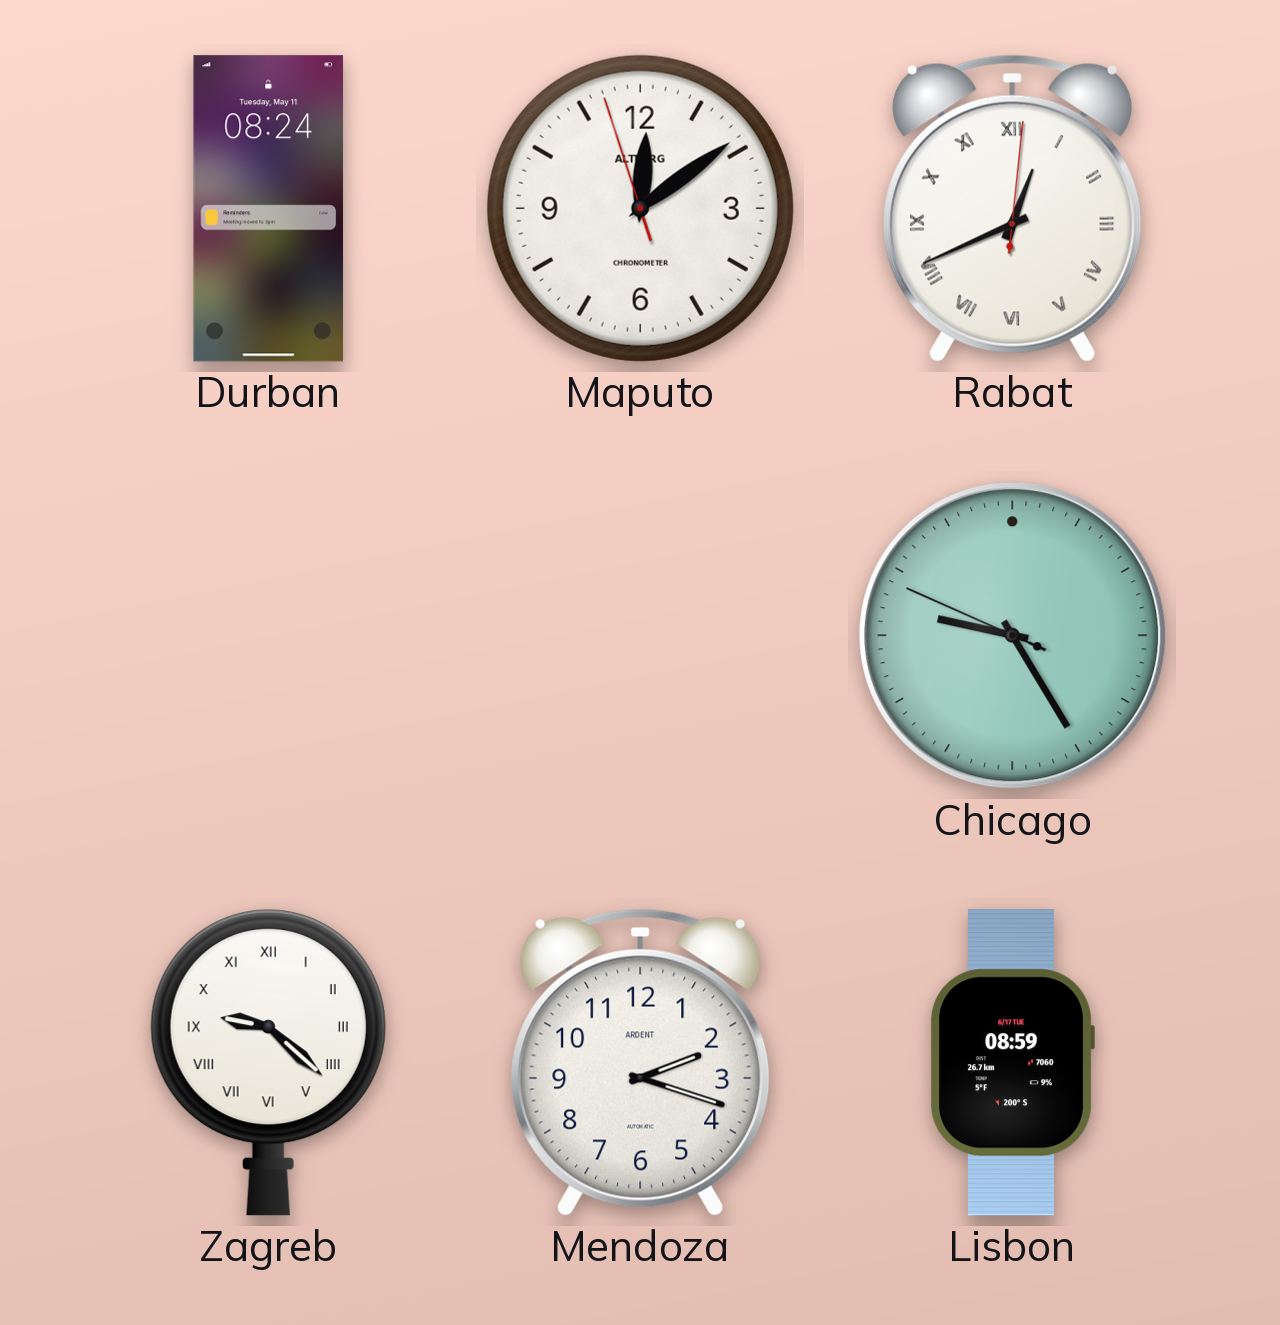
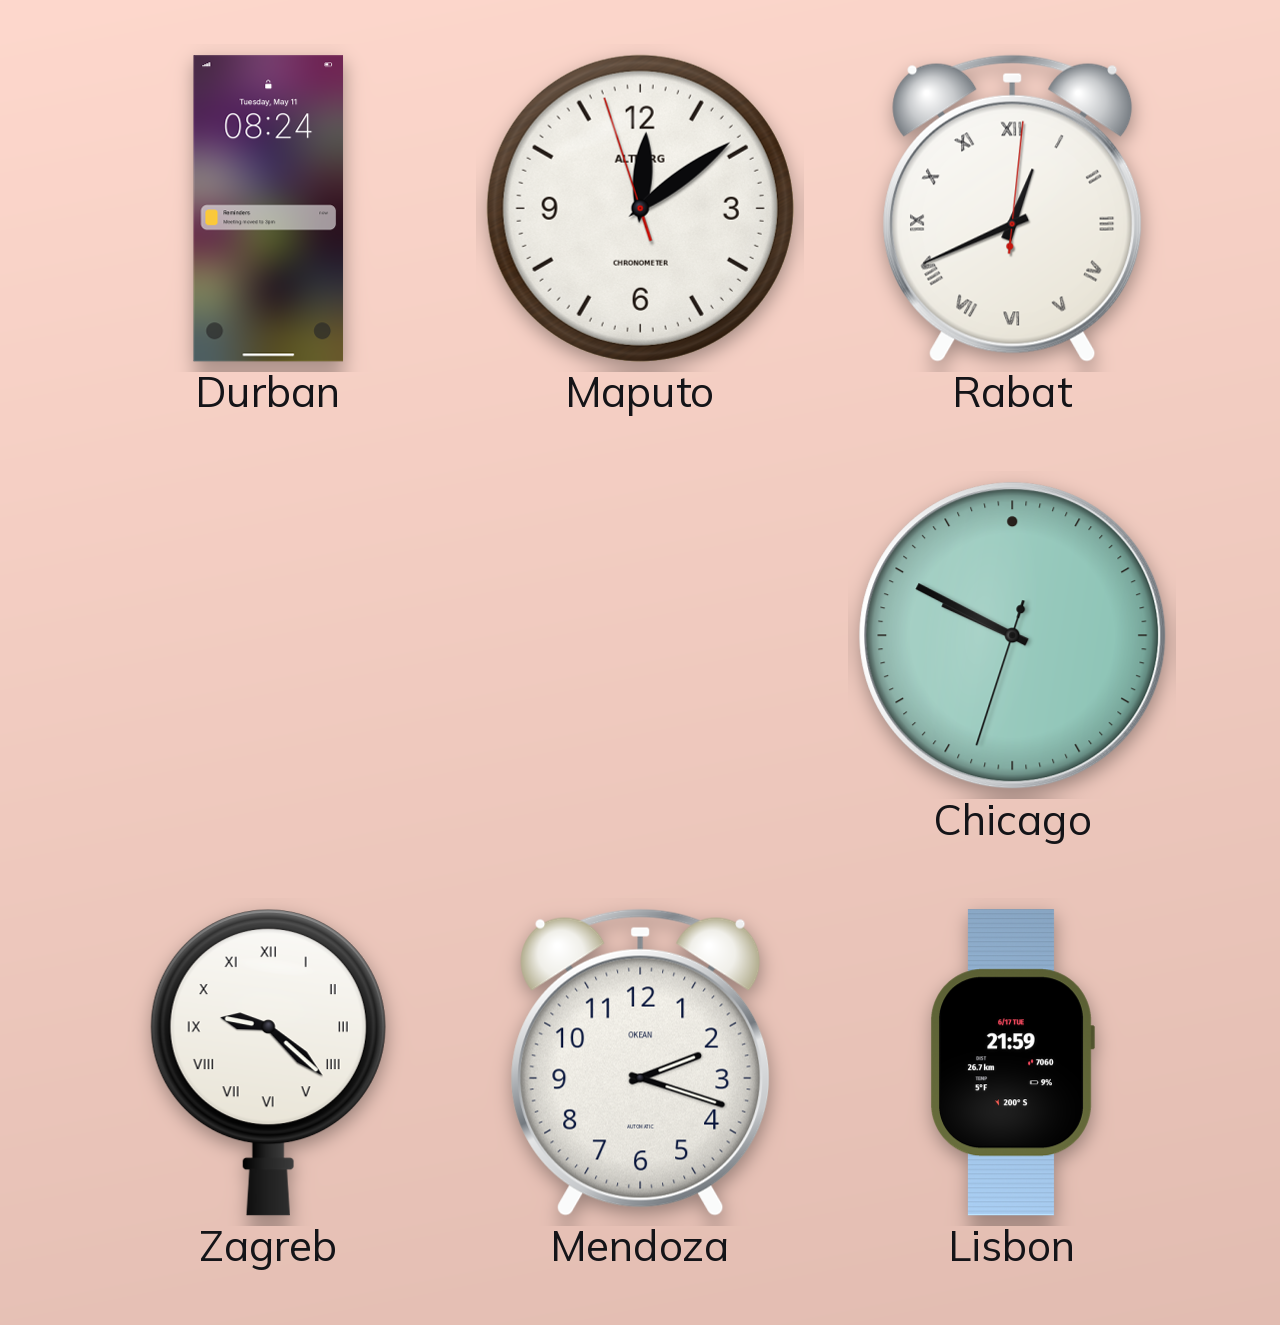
Chicago: 9:24 -> 9:49 (1013, 636)
Mendoza brand: ARDENT -> OKEAN (641, 1062)
Lisbon: 08:59 -> 21:59 (1012, 1063)
